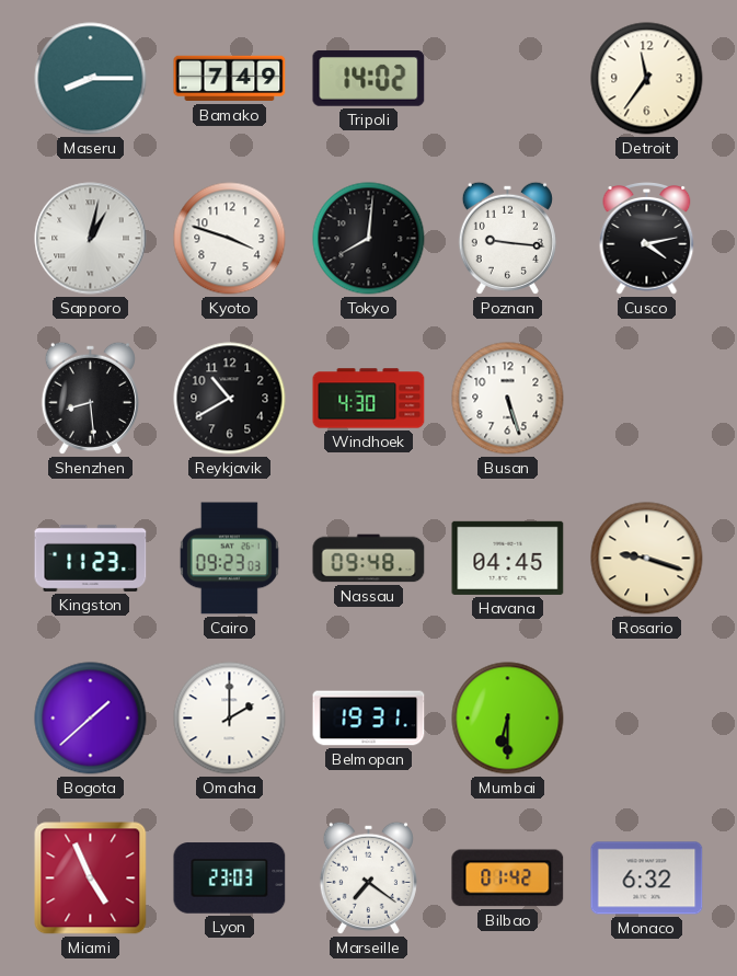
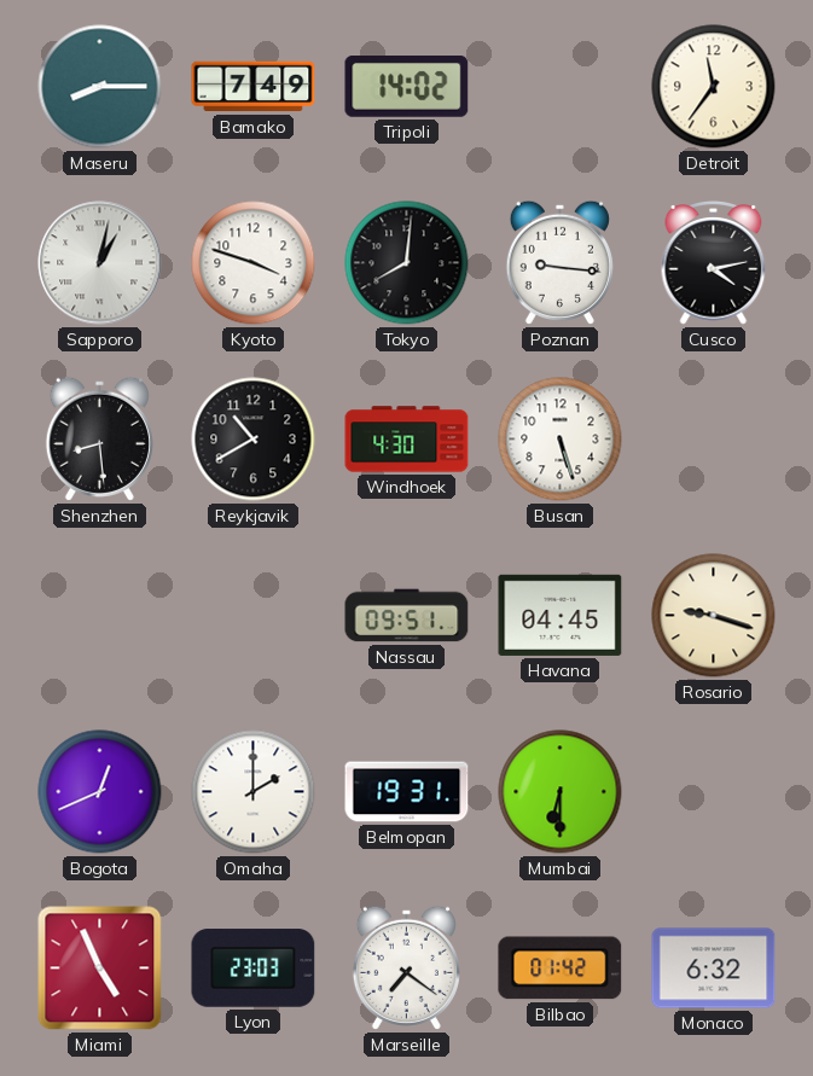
Kingston: 11:23 -> none (91, 558)
Cairo: 09:23 -> none (229, 559)
Nassau: 09:48 -> 09:51 (407, 616)
Bogota: 1:38 -> 12:41 (100, 792)
